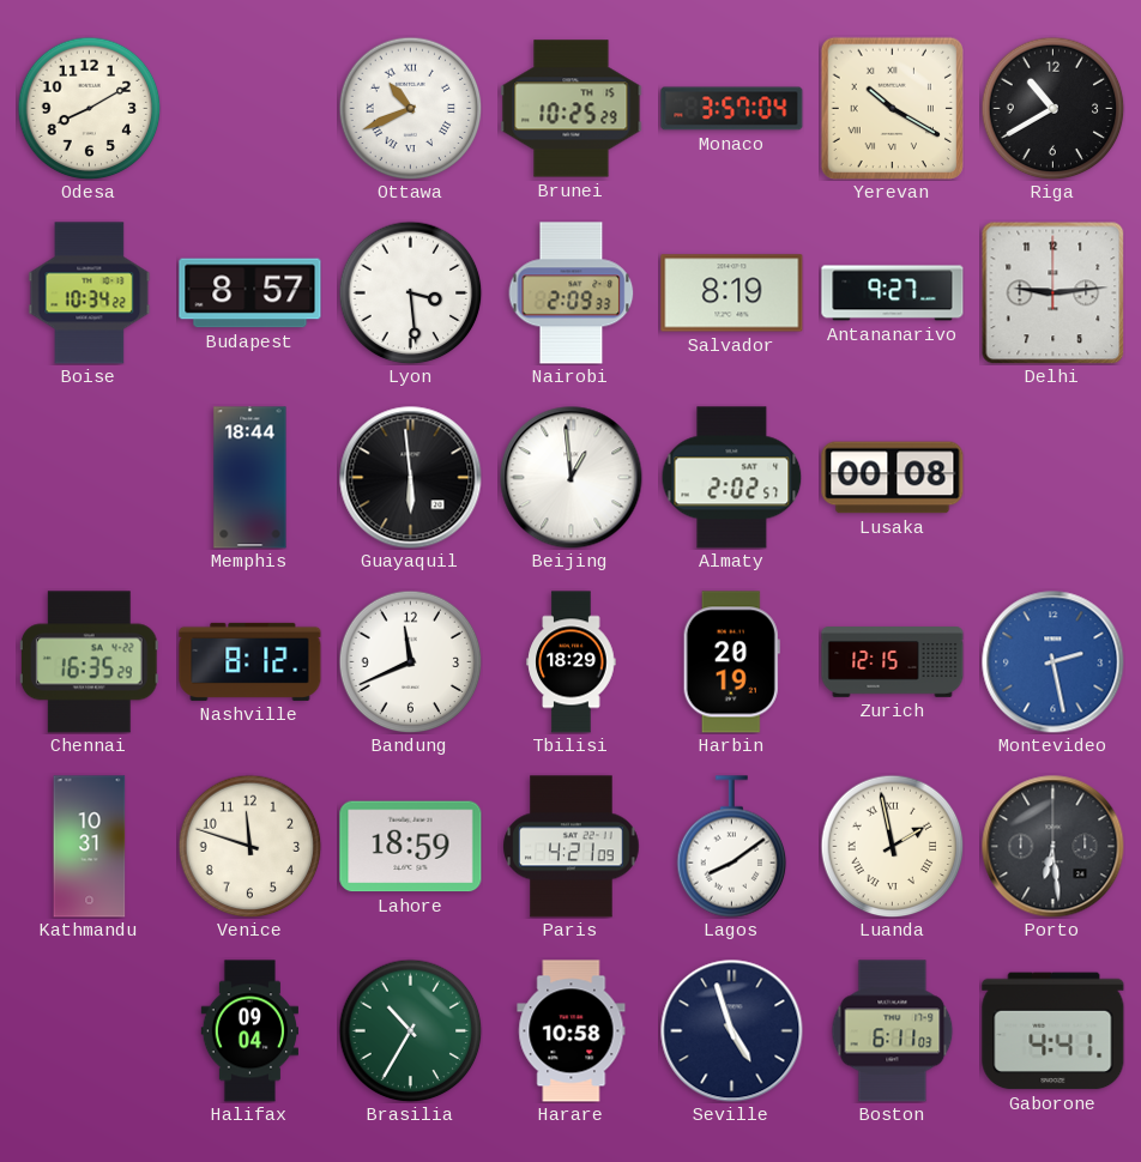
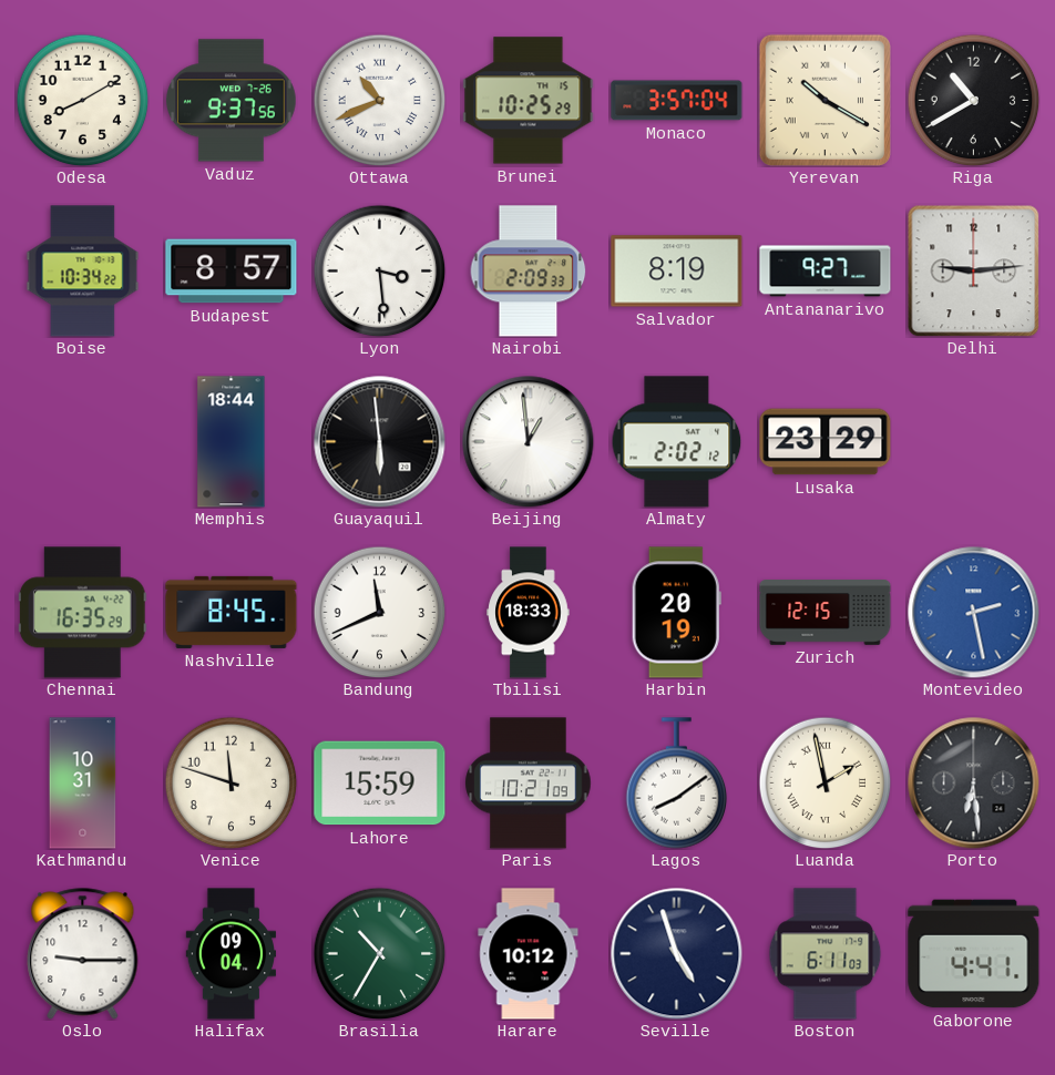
Vaduz: none -> 9:37 (232, 101)
Almaty: 2:02:57 -> 2:02:12 (677, 442)
Lusaka: 00:08 -> 23:29 (826, 442)
Nashville: 8:12 -> 8:45 (232, 612)
Tbilisi: 18:29 -> 18:33 (529, 613)
Lahore: 18:59 -> 15:59 (380, 784)
Paris: 4:21 -> 10:21 (529, 784)
Oslo: none -> 9:15 (83, 954)
Harare: 10:58 -> 10:12 (529, 954)
